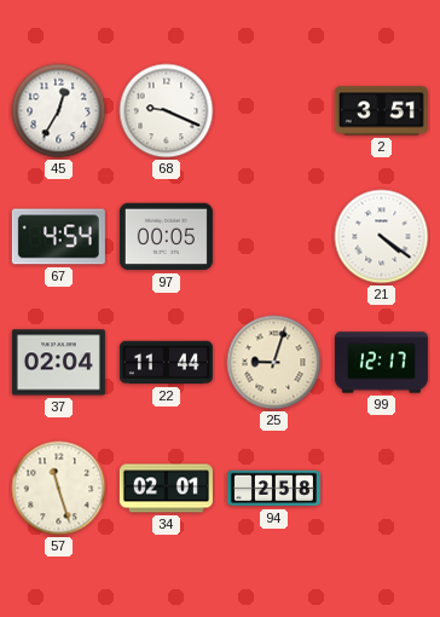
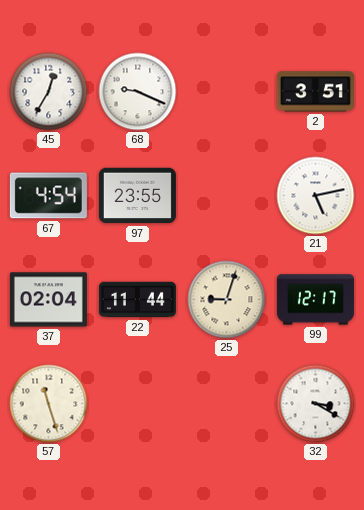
97: 00:05 -> 23:55 (137, 196)
21: 4:21 -> 5:13 (316, 196)
34: 02:01 -> none (166, 489)
94: 2:58 -> none (273, 489)
32: none -> 3:20 (316, 404)
